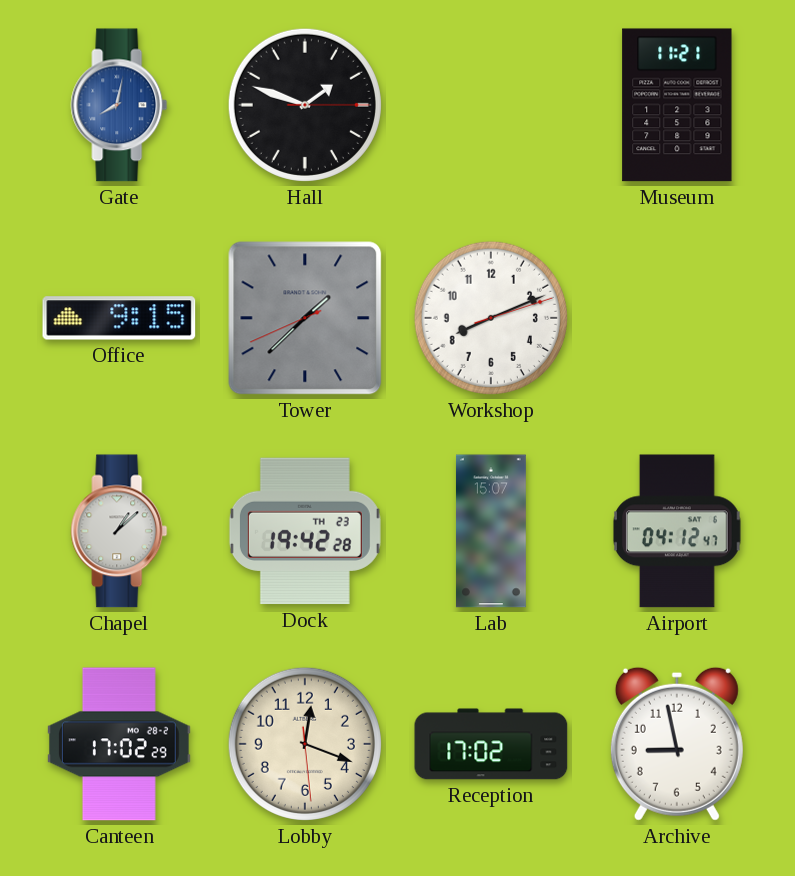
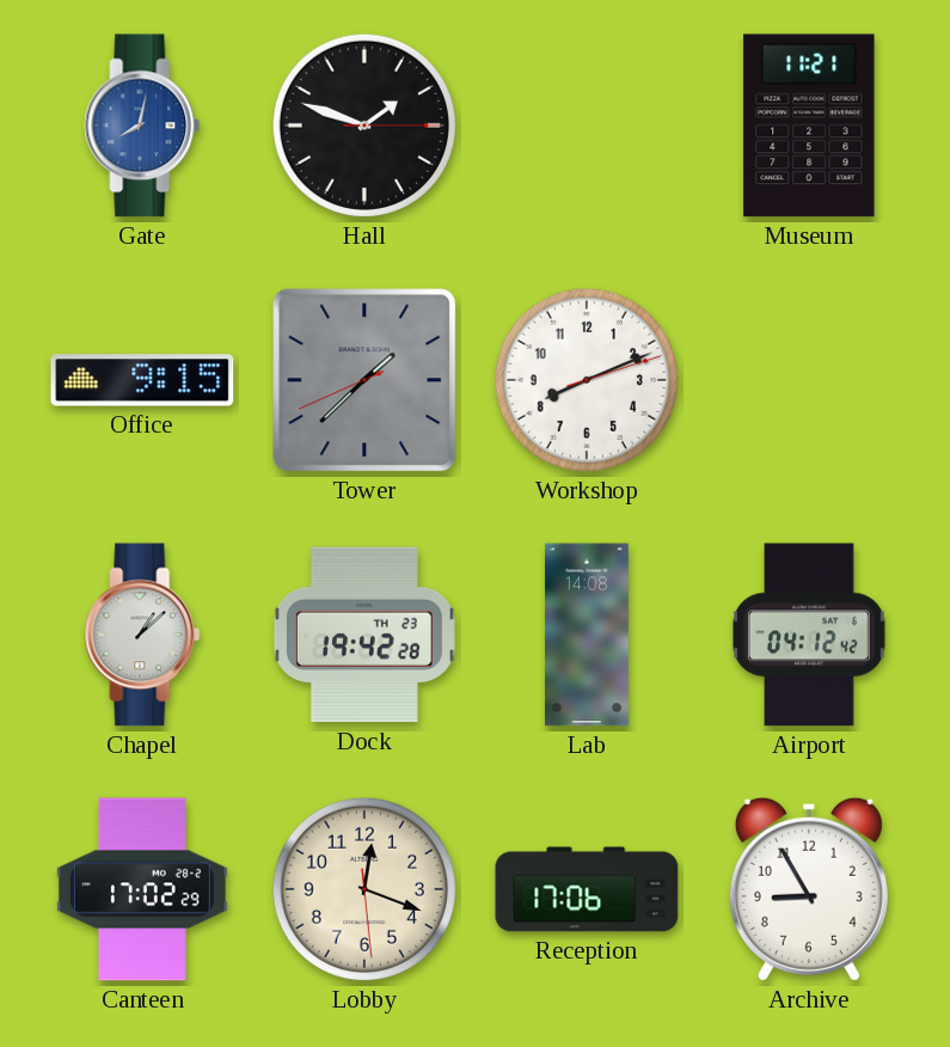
Lab: 15:07 -> 14:08 (587, 635)
Airport: 04:12:47 -> 04:12:42 (809, 635)
Reception: 17:02 -> 17:06 (587, 889)
Archive: 8:58 -> 8:55 (809, 889)
